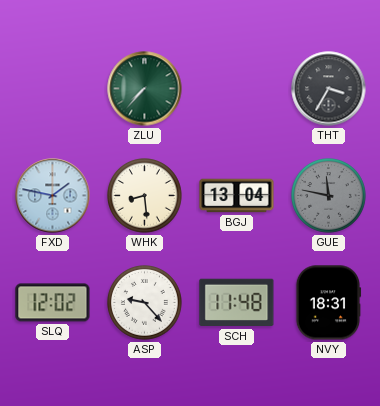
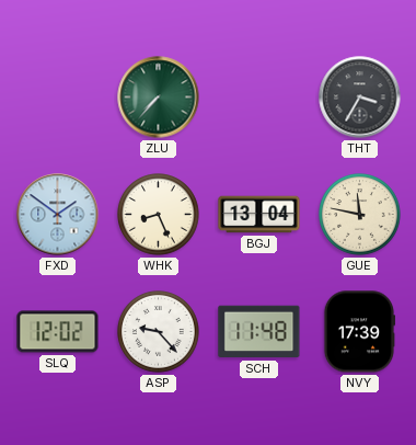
FXD: 1:47 -> 1:51 (58, 215)
WHK: 8:29 -> 8:26 (159, 215)
GUE dial: grey -> cream (360, 215)
NVY: 18:31 -> 17:39 (359, 332)
